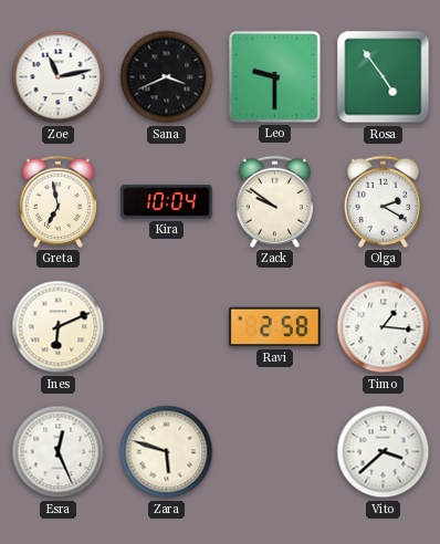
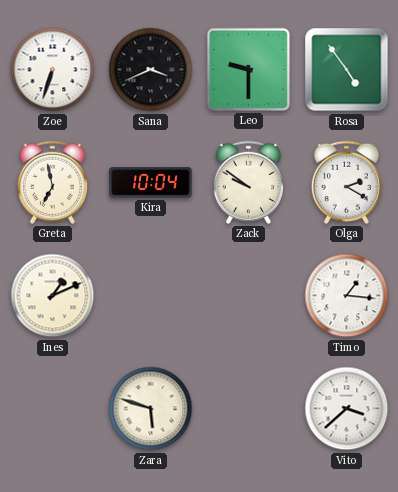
Zoe: 11:13 -> 6:33 (53, 70)
Ines: 6:11 -> 1:11 (53, 296)
Ravi: 2:58 -> none (275, 327)
Esra: 12:26 -> none (59, 452)
